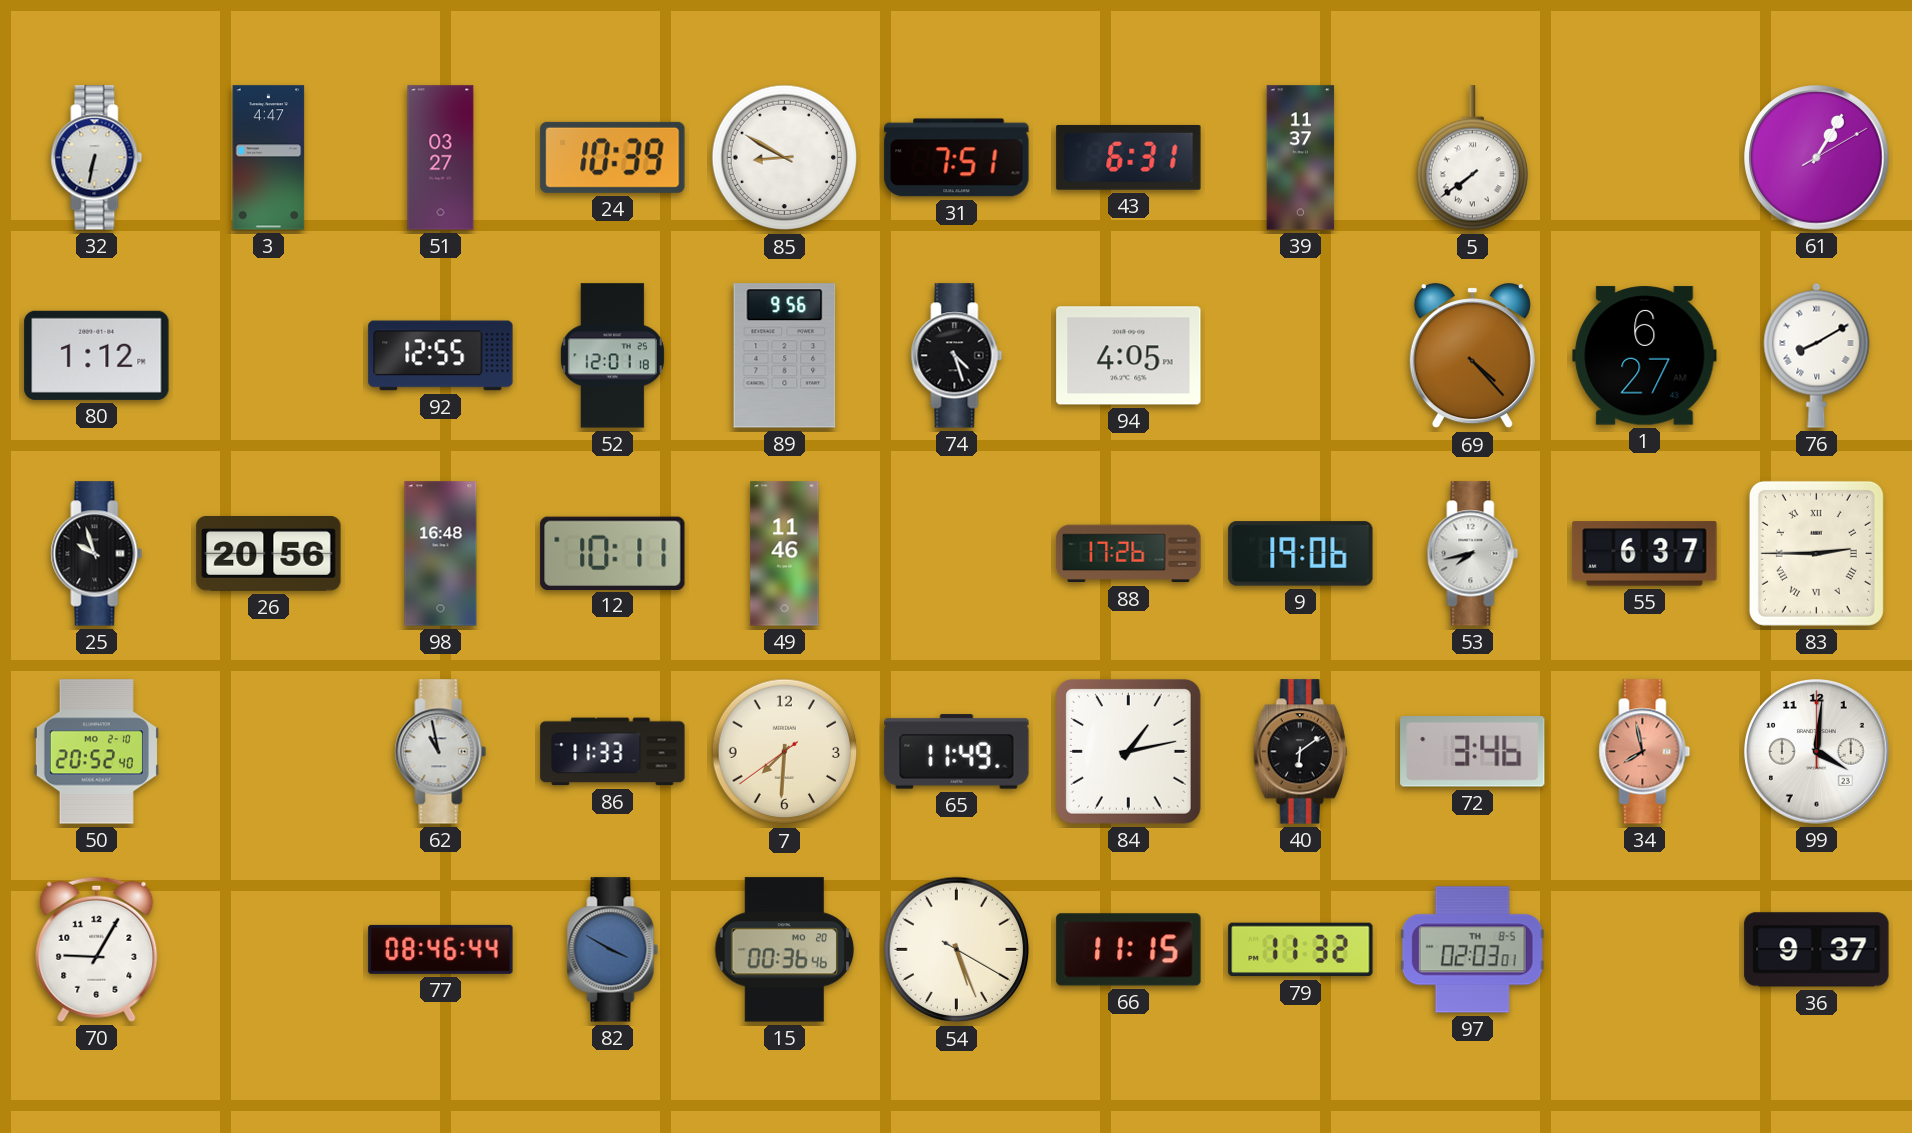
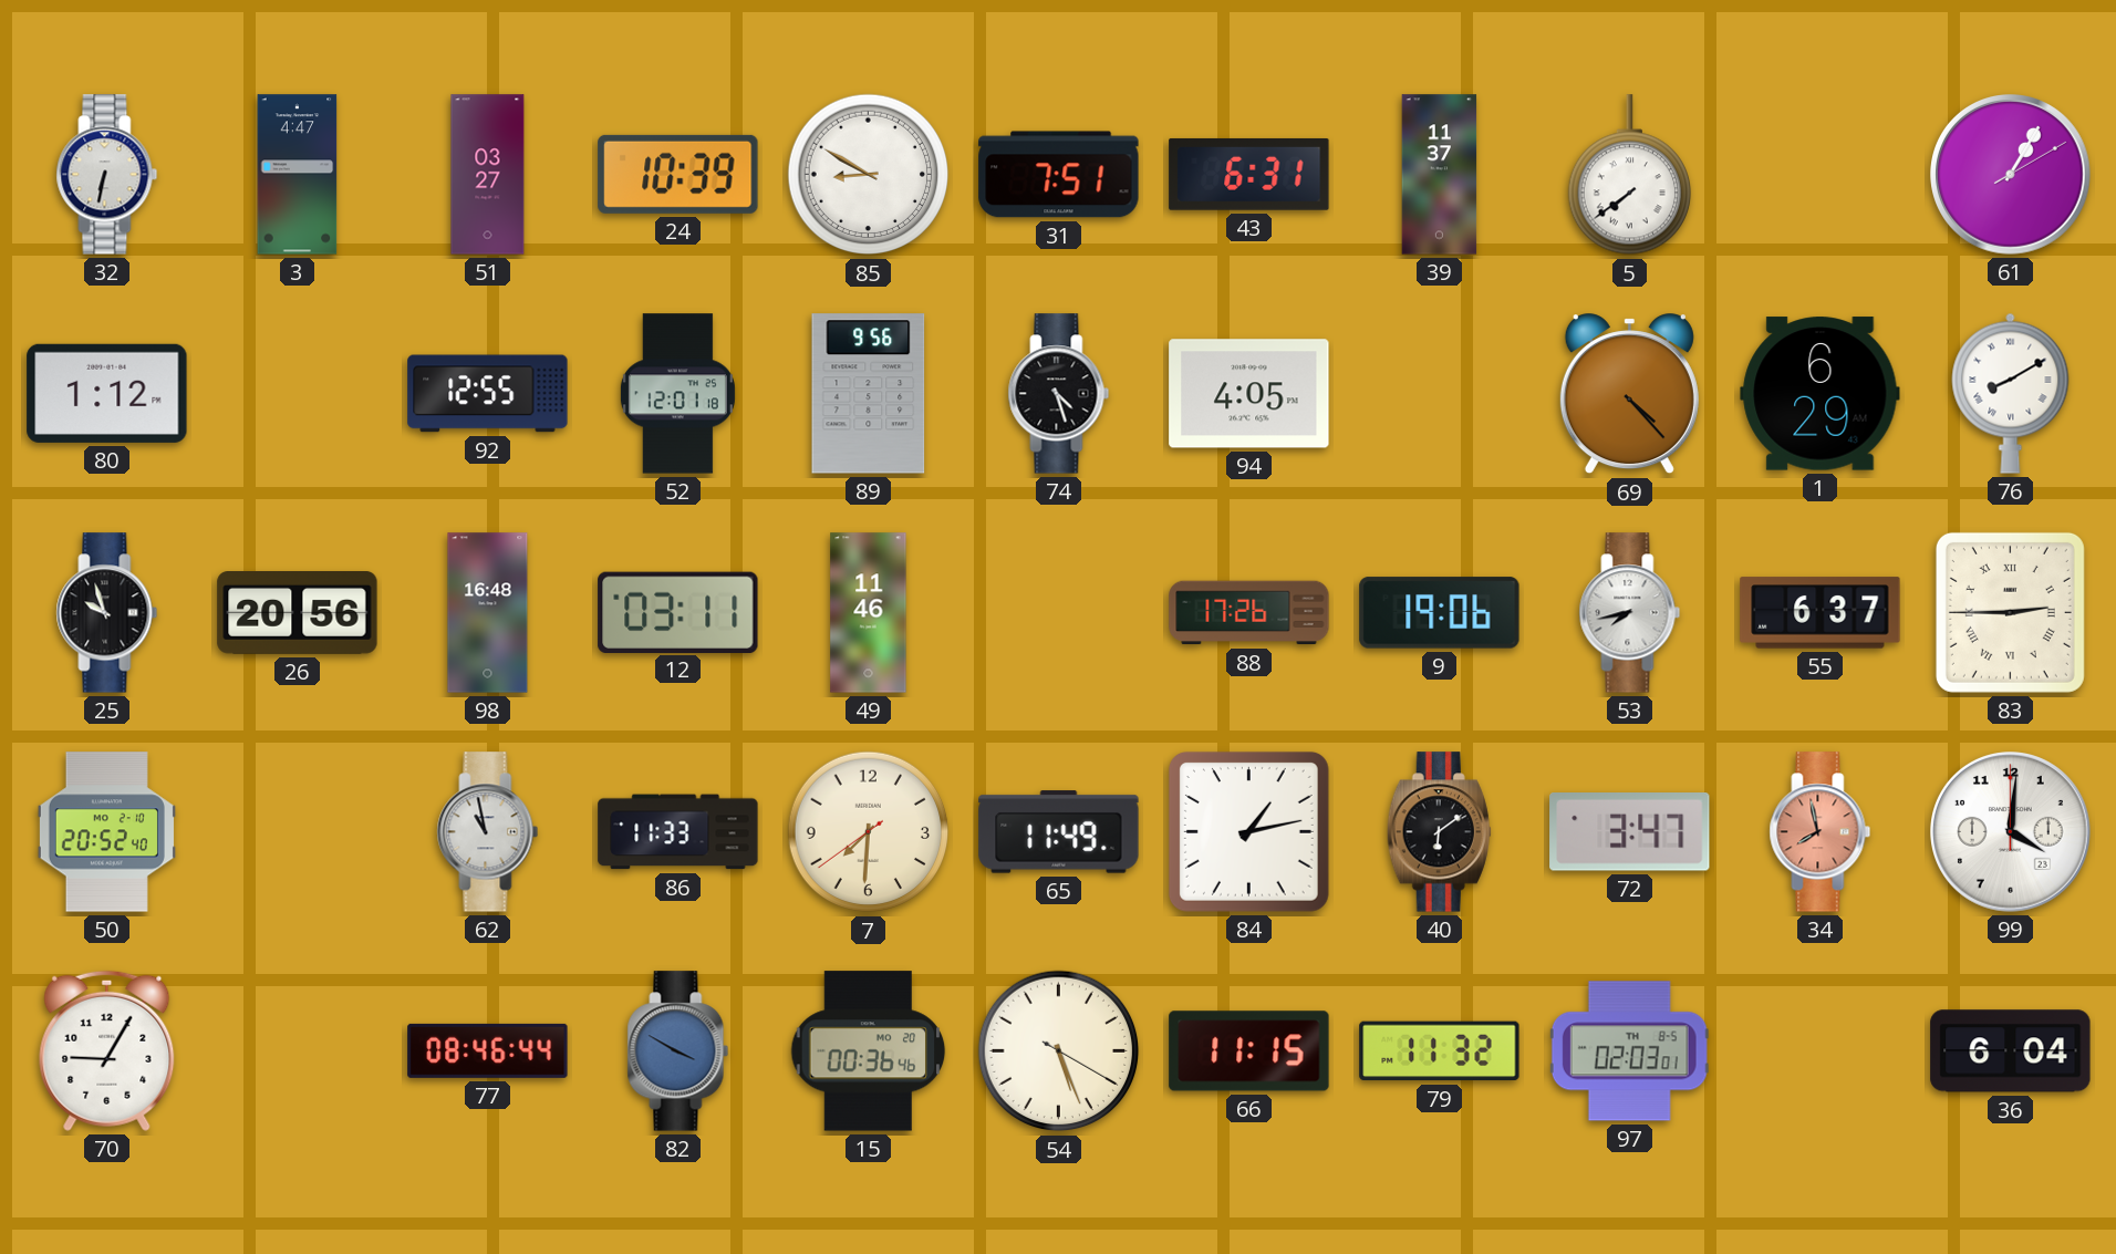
1: 6:27 -> 6:29 (1821, 394)
12: 10:11 -> 03:11 (678, 612)
72: 3:46 -> 3:47 (1630, 832)
36: 9:37 -> 6:04 (2011, 1051)
